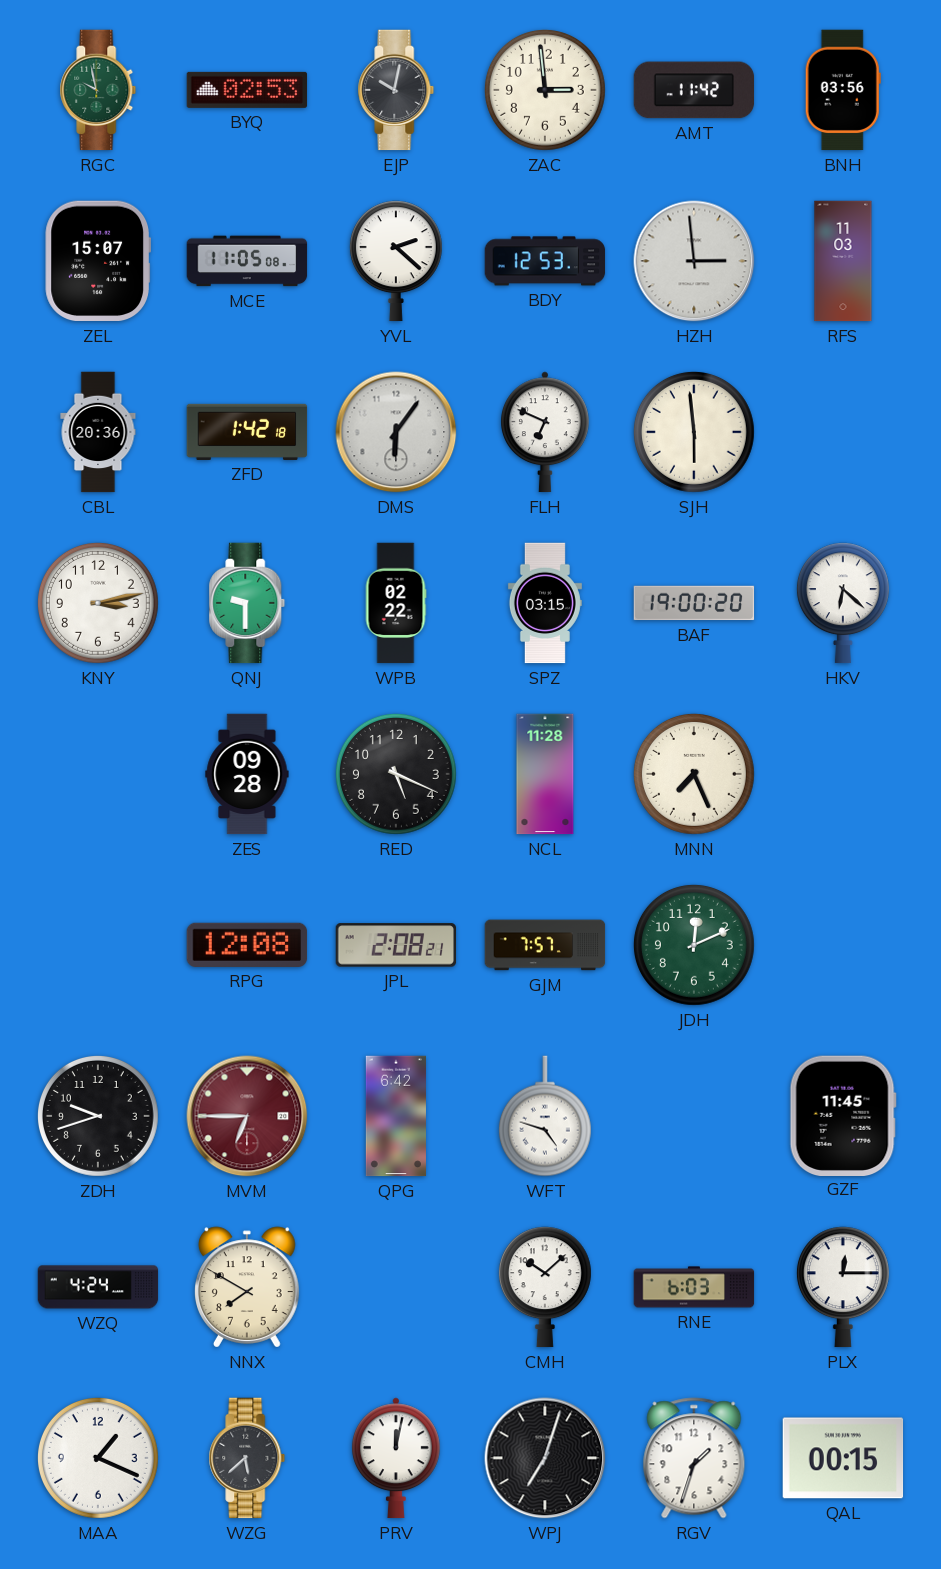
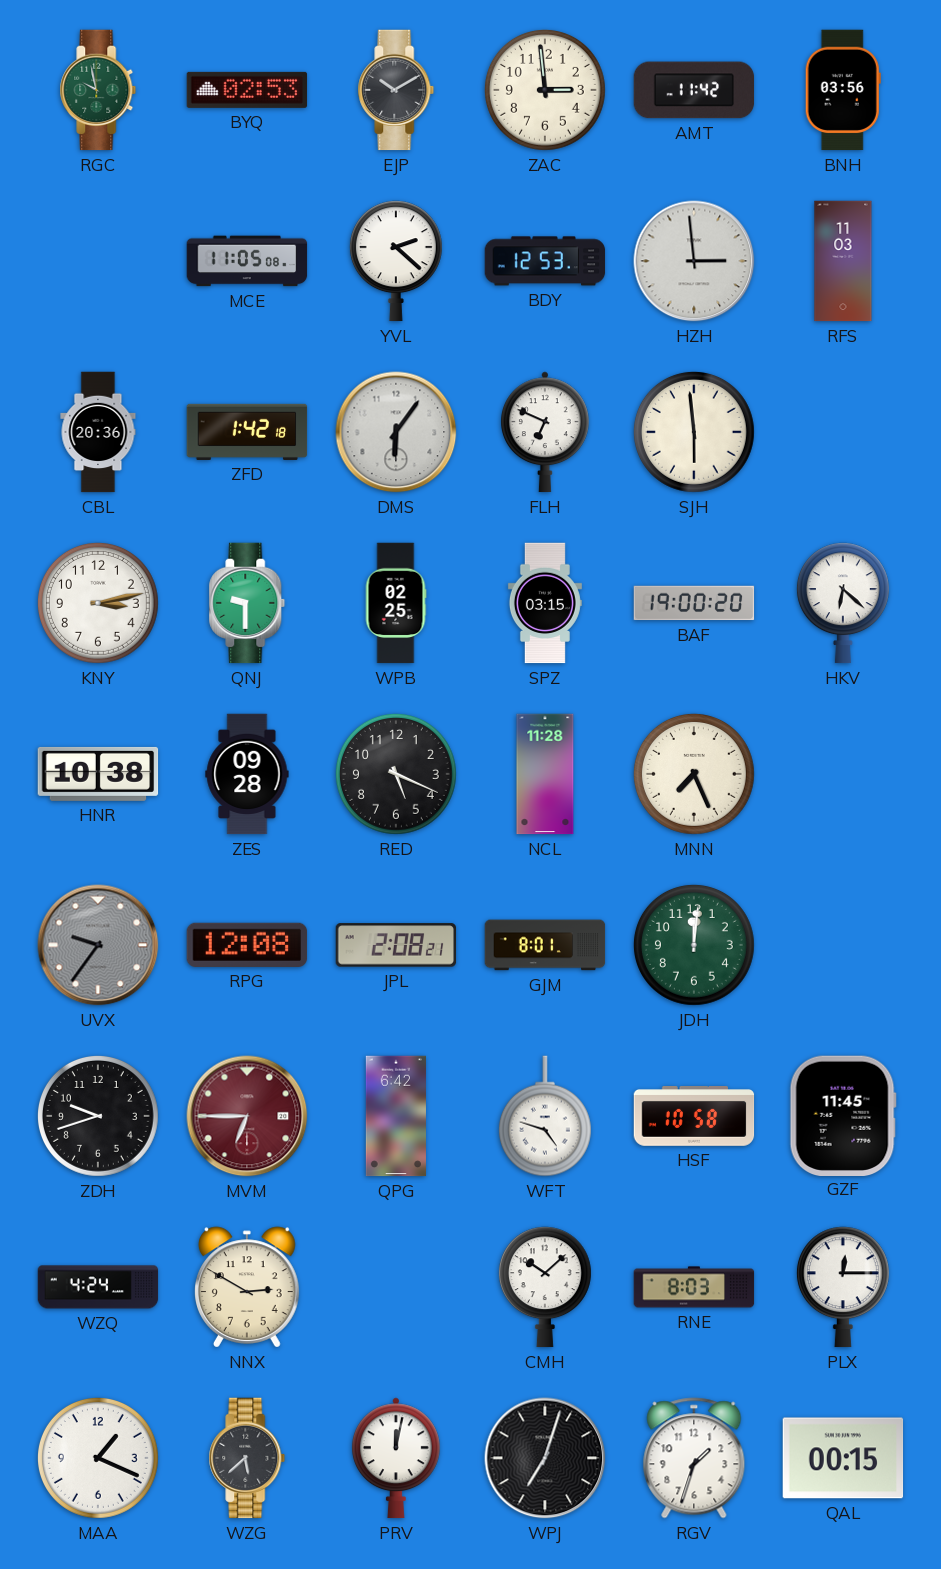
EJP: 10:02 -> 10:10 (396, 90)
ZEL: 15:07 -> none (98, 261)
WPB: 02:22 -> 02:25 (396, 603)
HNR: none -> 10:38 (98, 774)
UVX: none -> 9:36 (98, 945)
GJM: 7:57 -> 8:01 (545, 945)
JDH: 12:11 -> 12:01 (694, 945)
HSF: none -> 10:58 (694, 1117)
NNX: 7:50 -> 2:50 (248, 1287)
RNE: 6:03 -> 8:03 (694, 1287)
